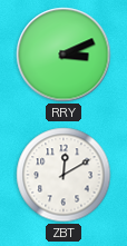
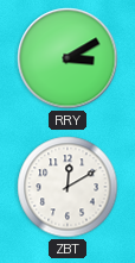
RRY: 3:11 -> 3:10 (67, 58)
